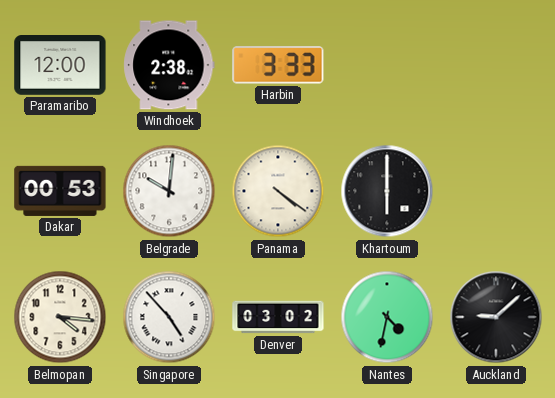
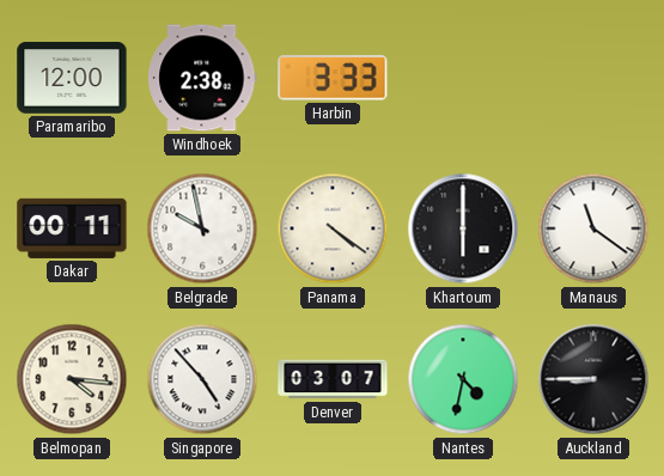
Dakar: 00:53 -> 00:11 (72, 228)
Belgrade: 10:01 -> 9:58 (202, 228)
Manaus: none -> 11:21 (593, 228)
Denver: 03:02 -> 03:07 (333, 379)
Auckland: 9:08 -> 8:45 (593, 379)
